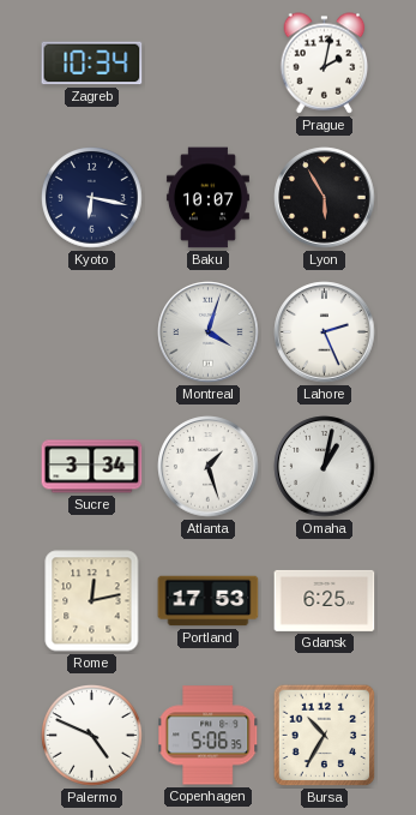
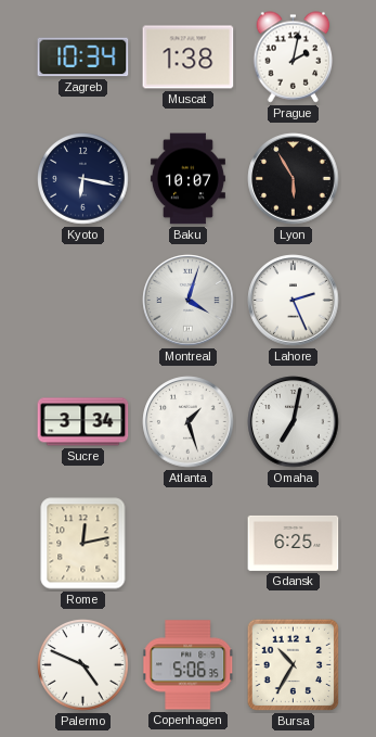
Muscat: none -> 1:38 (189, 58)
Omaha: 1:02 -> 7:02 (294, 422)
Portland: 17:53 -> none (209, 601)
